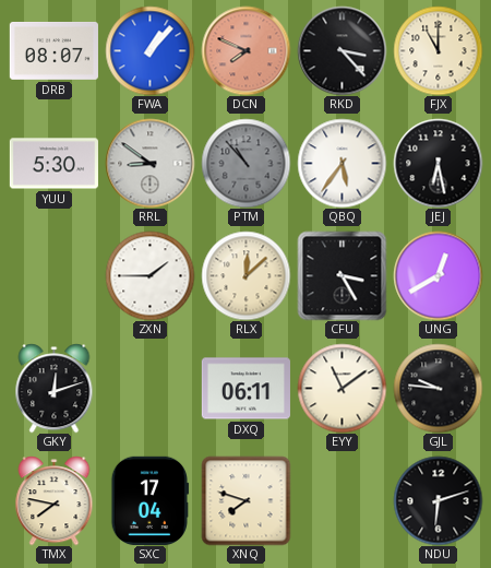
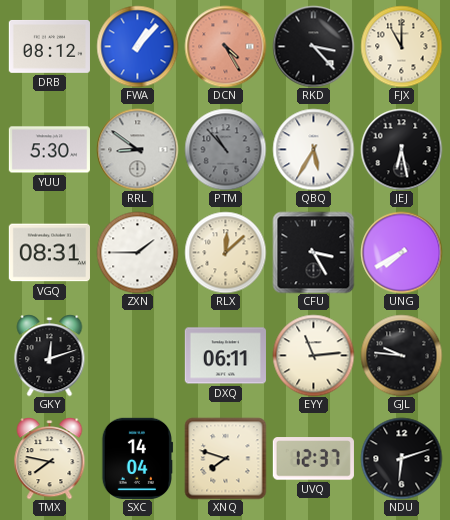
DRB: 08:07 -> 08:12 (49, 46)
DCN: 7:49 -> 4:25 (225, 46)
QBQ: 5:36 -> 5:35 (313, 149)
VGQ: none -> 08:31 (49, 253)
UNG: 12:40 -> 7:40 (401, 252)
EYY: 11:09 -> 11:14 (313, 355)
SXC: 17:04 -> 14:04 (138, 458)
UVQ: none -> 12:37 (313, 459)
